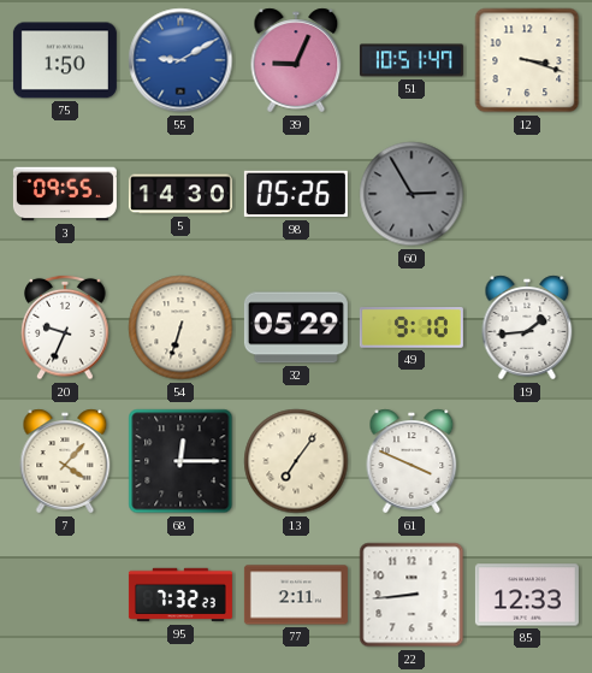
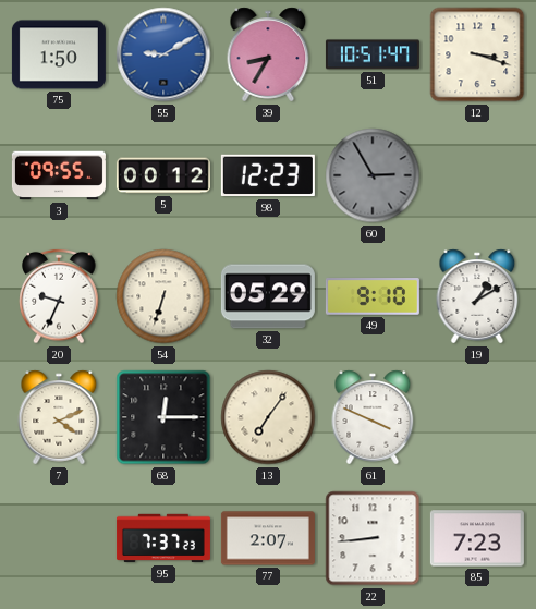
39: 9:04 -> 8:35 (268, 54)
5: 14:30 -> 00:12 (163, 175)
98: 05:26 -> 12:23 (268, 175)
19: 1:44 -> 1:10 (477, 296)
7: 4:07 -> 4:11 (59, 417)
95: 7:32 -> 7:37 (163, 538)
77: 2:11 -> 2:07 (268, 538)
85: 12:33 -> 7:23 (477, 538)
